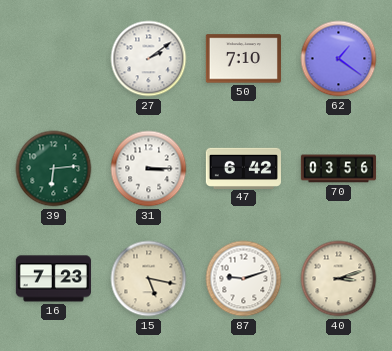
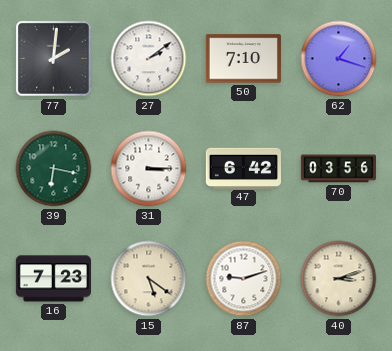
77: none -> 2:01 (53, 58)
62: 1:21 -> 1:18 (339, 59)
39: 6:14 -> 6:17 (54, 169)
15: 5:17 -> 5:21 (149, 279)
